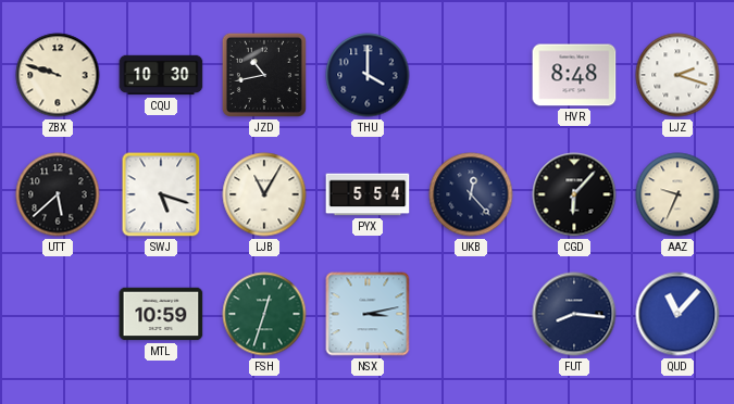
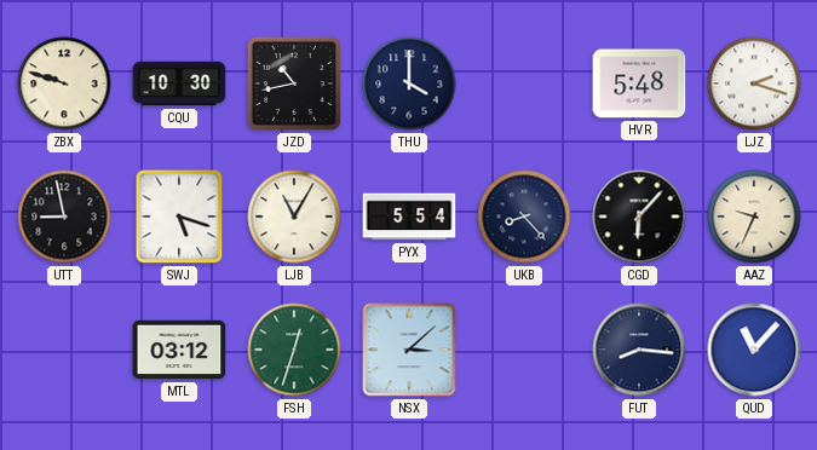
HVR: 8:48 -> 5:48 (639, 83)
UTT: 5:38 -> 8:58 (64, 217)
UKB: 12:23 -> 8:23 (524, 217)
MTL: 10:59 -> 03:12 (179, 350)
NSX: 3:13 -> 3:08 (409, 350)
